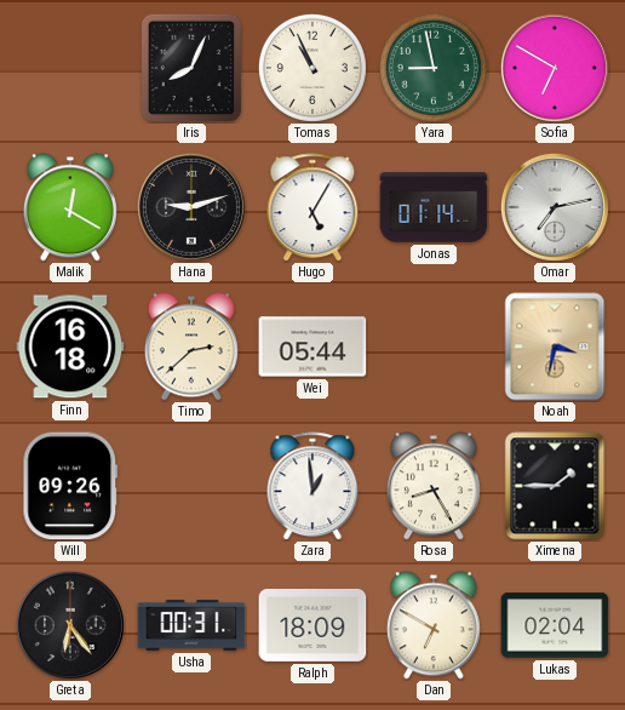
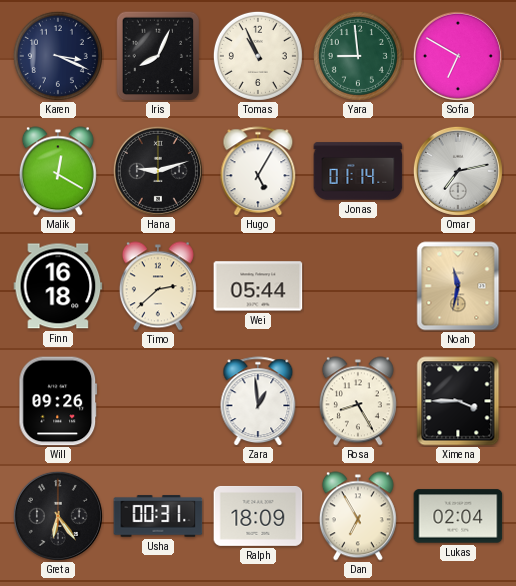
Karen: none -> 3:19 (58, 56)
Yara: 8:58 -> 8:59 (358, 56)
Noah: 3:32 -> 11:32 (458, 286)
Ximena: 1:45 -> 3:45 (458, 401)
Dan: 6:50 -> 6:55 (358, 516)
